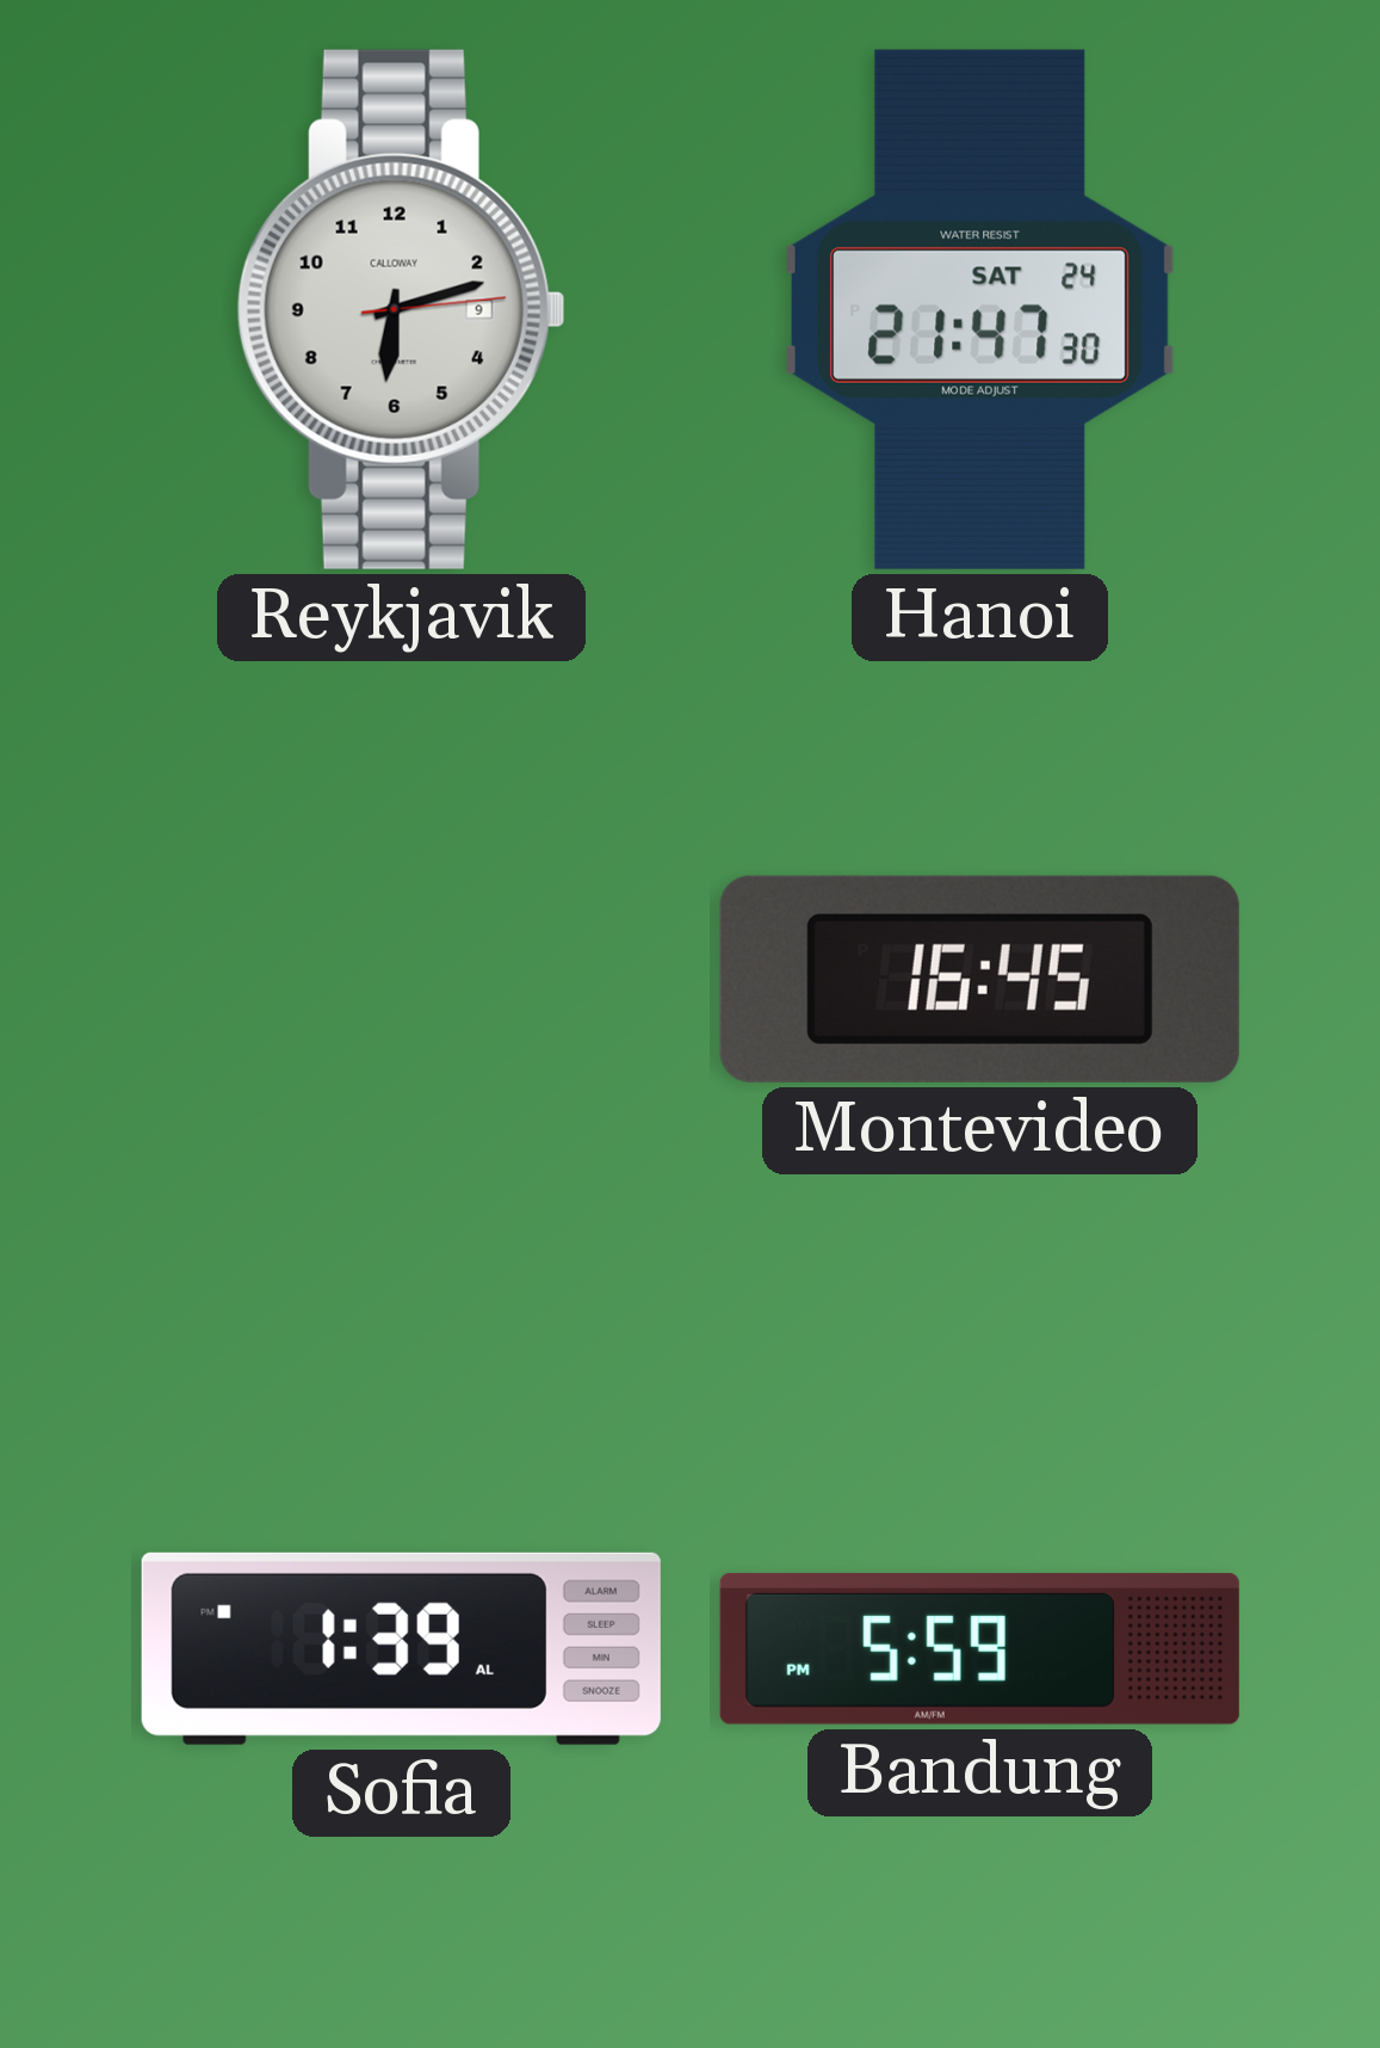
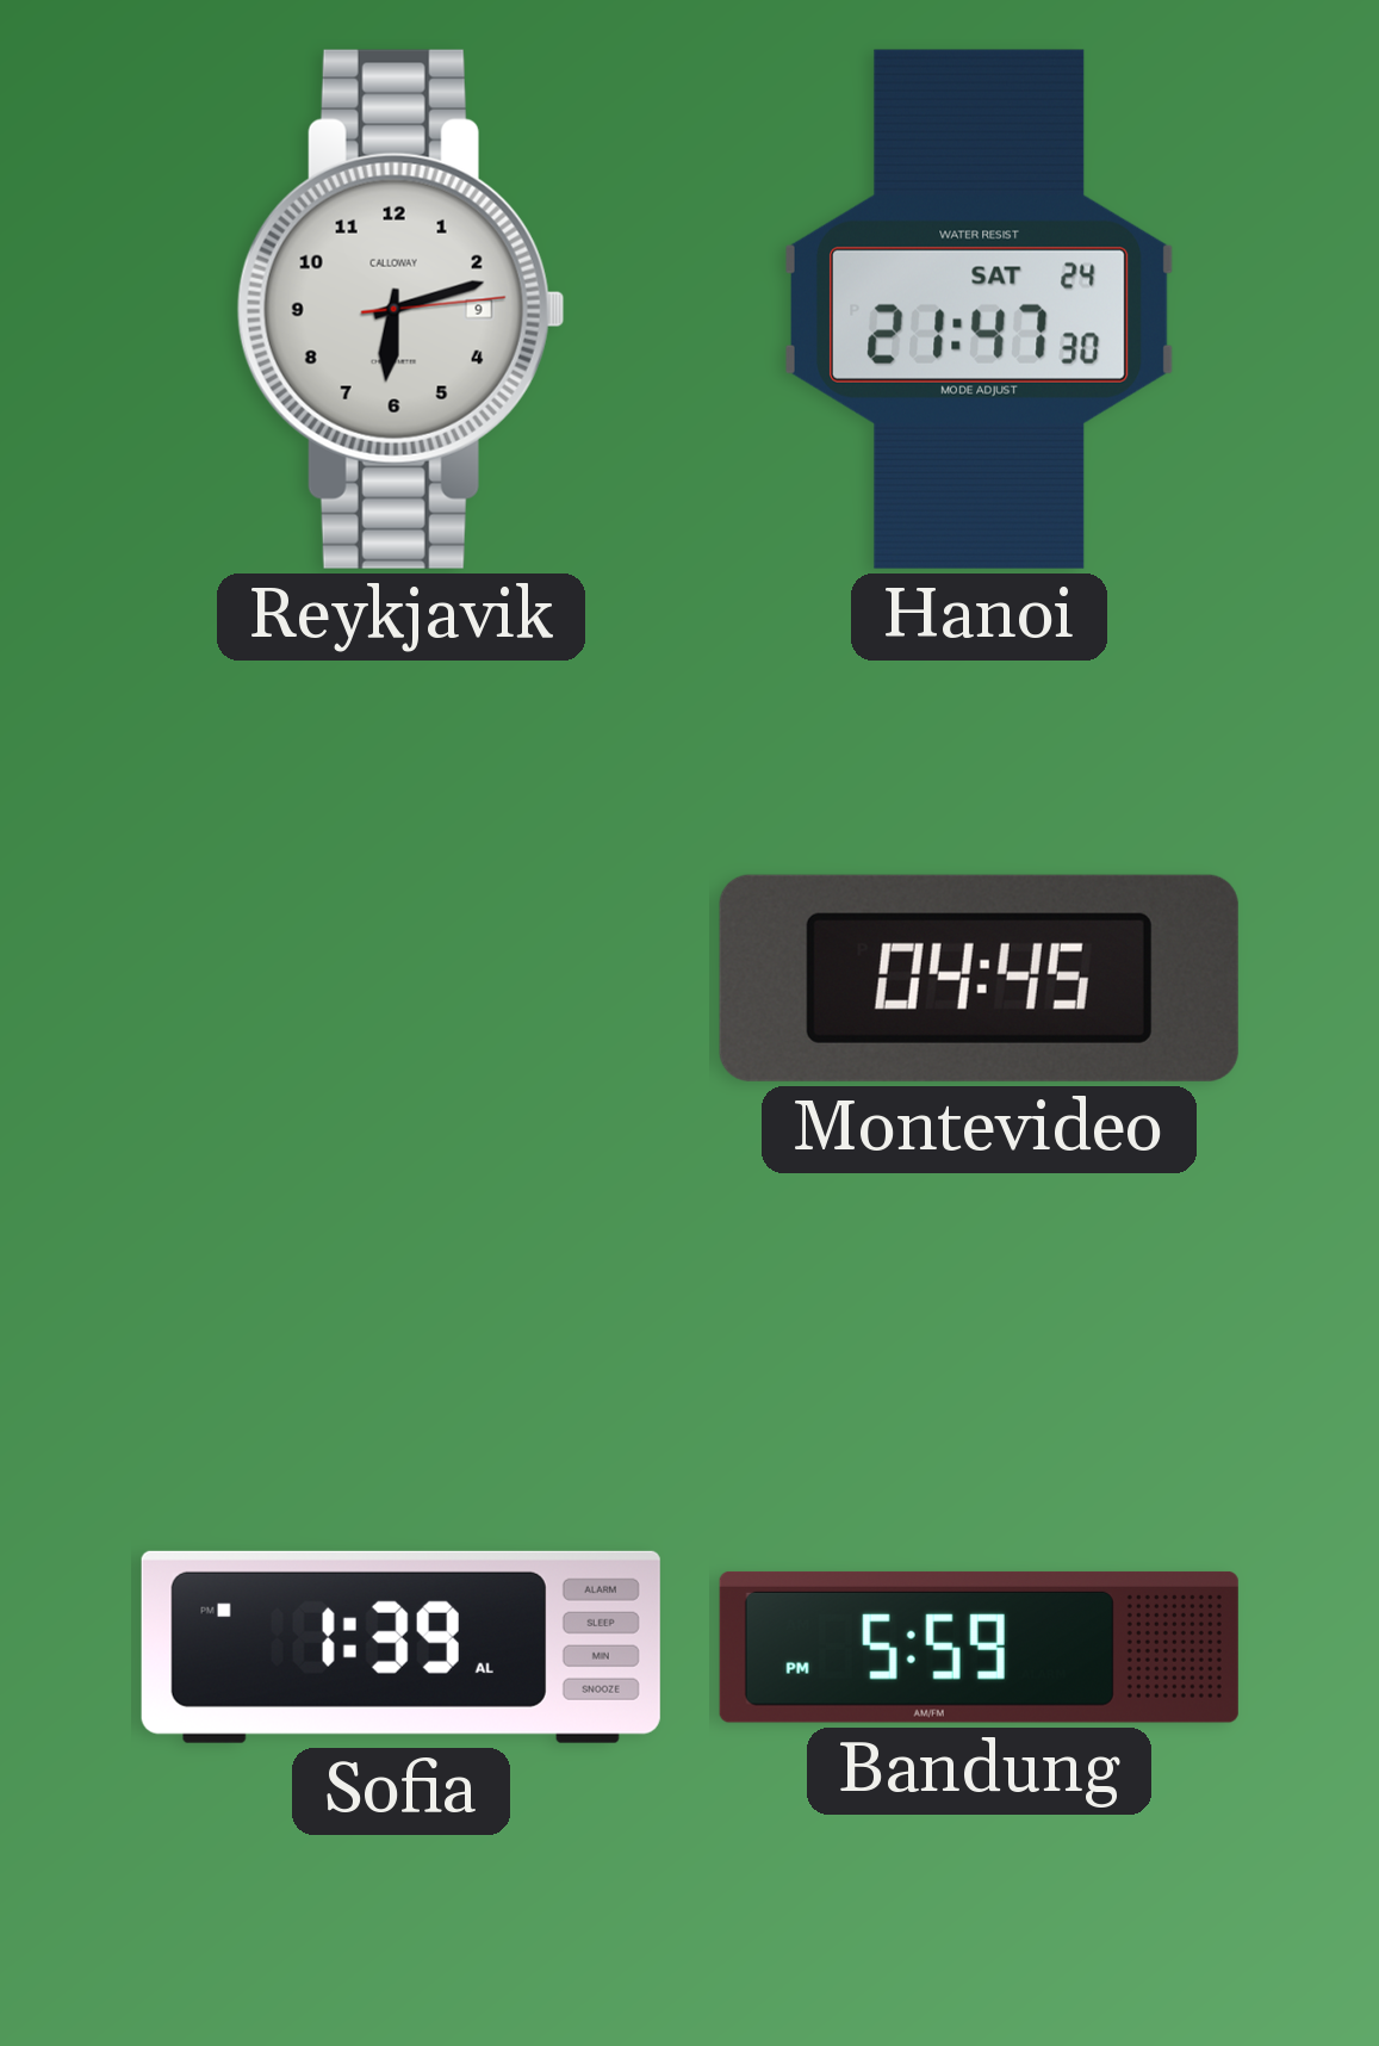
Montevideo: 16:45 -> 04:45 (979, 978)
